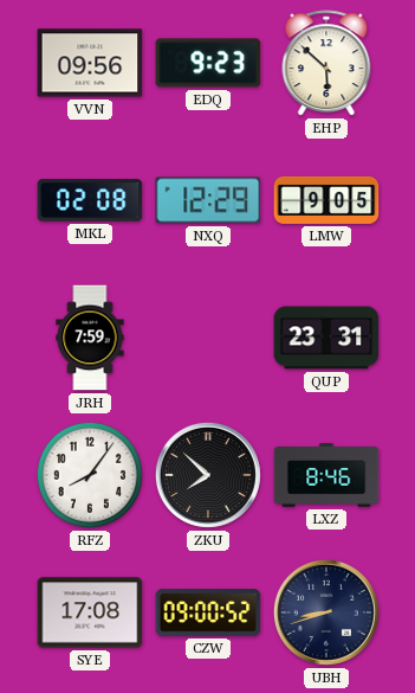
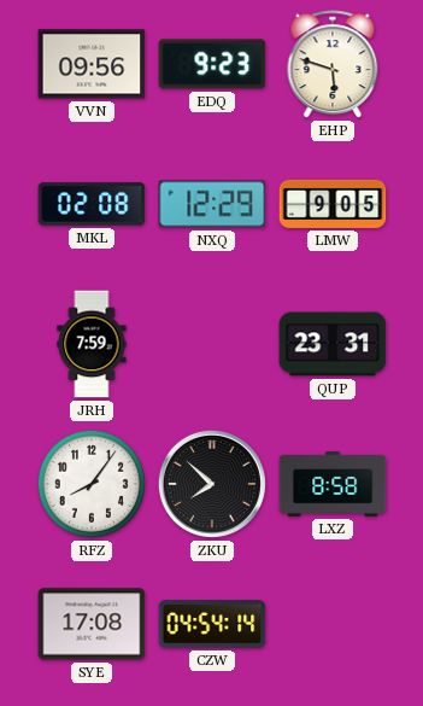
EHP: 5:52 -> 5:48 (333, 65)
LXZ: 8:46 -> 8:58 (333, 484)
CZW: 09:00 -> 04:54 (212, 624)
UBH: 8:42 -> none (326, 612)
